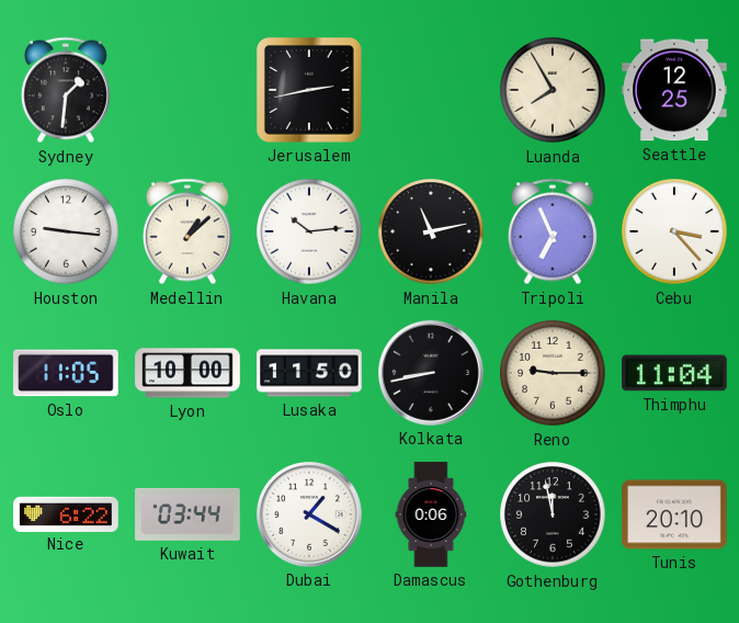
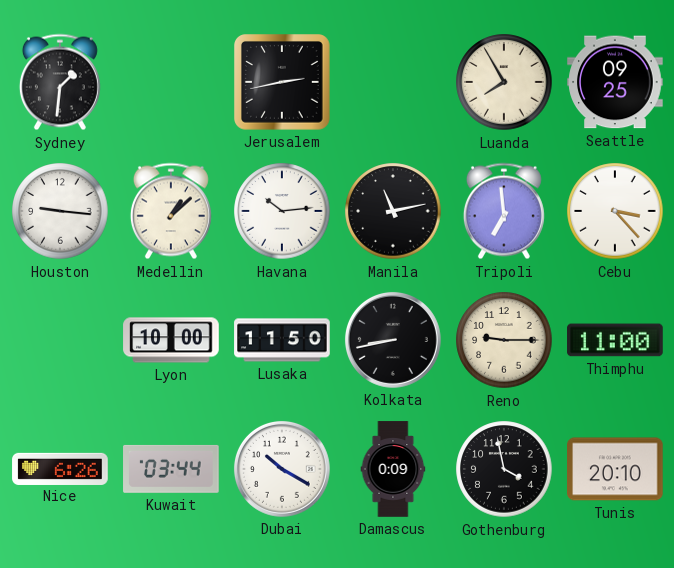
Seattle: 12:25 -> 09:25 (615, 82)
Tripoli: 6:56 -> 6:59 (504, 211)
Oslo: 11:05 -> none (66, 373)
Thimphu: 11:04 -> 11:00 (615, 340)
Nice: 6:22 -> 6:26 (60, 468)
Dubai: 1:20 -> 10:20 (282, 469)
Damascus: 0:06 -> 0:09 (393, 469)
Gothenburg: 11:58 -> 3:58 (504, 469)
